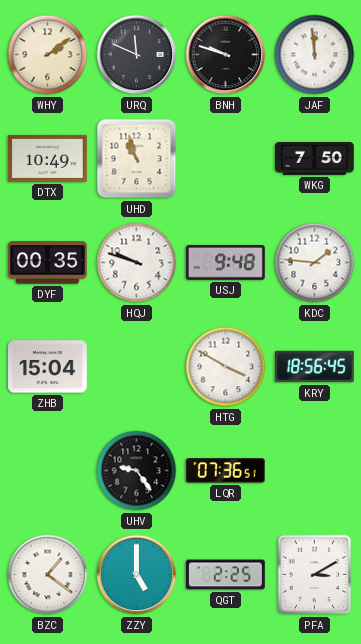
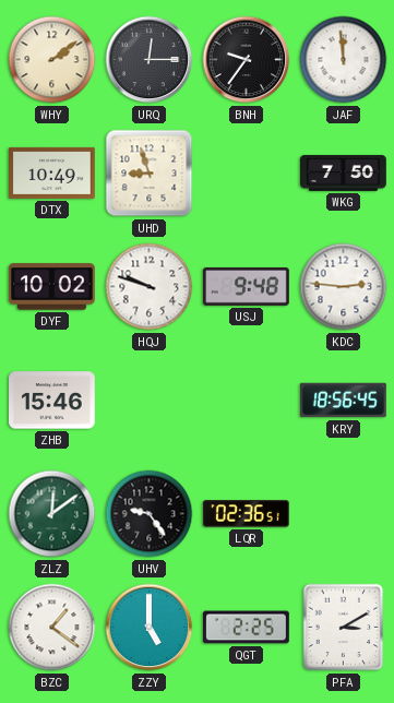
URQ: 11:49 -> 12:15 (150, 60)
BNH: 9:48 -> 9:36 (247, 60)
UHD: 10:57 -> 8:57 (150, 174)
DYF: 00:35 -> 10:02 (52, 287)
KDC: 1:46 -> 2:46 (344, 287)
ZHB: 15:04 -> 15:46 (52, 401)
HTG: 3:50 -> none (226, 367)
ZLZ: none -> 12:09 (52, 514)
LQR: 07:36 -> 02:36 (246, 514)
